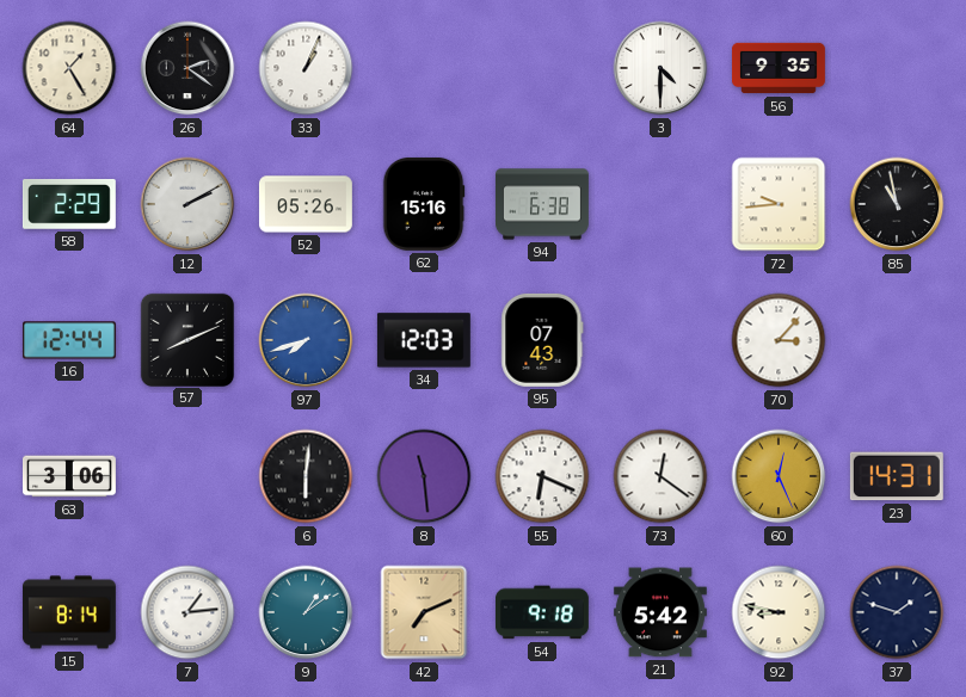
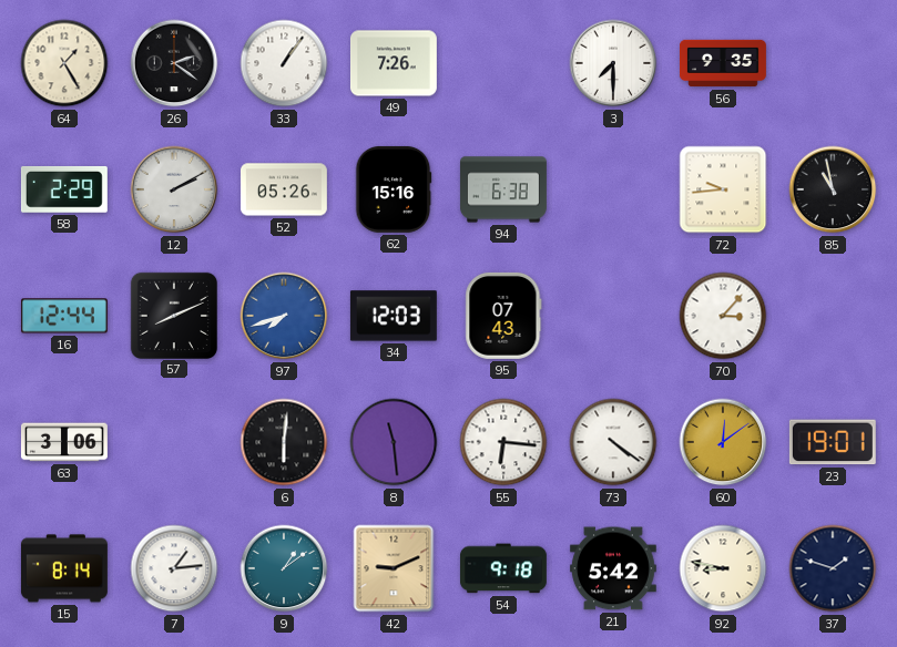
33: 1:04 -> 1:06 (284, 63)
49: none -> 7:26 (394, 63)
3: 4:30 -> 7:30 (613, 63)
55: 6:19 -> 6:16 (503, 442)
73: 12:21 -> 4:21 (613, 442)
60: 12:26 -> 12:09 (723, 442)
23: 14:31 -> 19:01 (833, 442)
42: 7:11 -> 9:11 (394, 568)
